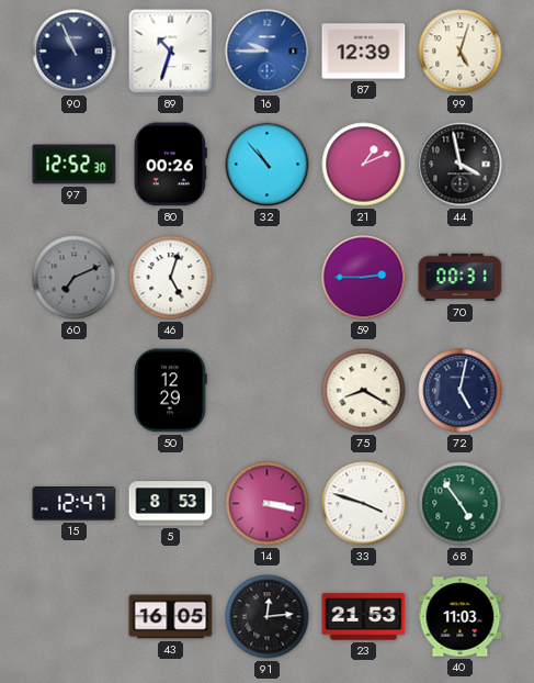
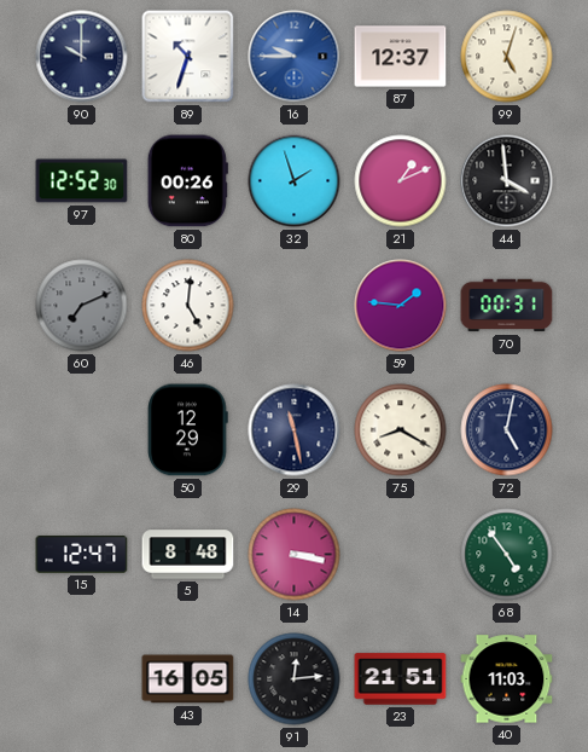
90: 10:56 -> 10:00 (82, 57)
87: 12:39 -> 12:37 (401, 57)
32: 10:53 -> 1:57 (295, 181)
44: 3:58 -> 3:59 (507, 181)
46: 5:03 -> 5:01 (188, 306)
59: 2:45 -> 1:46 (401, 306)
29: none -> 11:28 (295, 430)
5: 8:53 -> 8:48 (188, 555)
33: 3:48 -> none (364, 504)
23: 21:53 -> 21:51 (401, 679)
